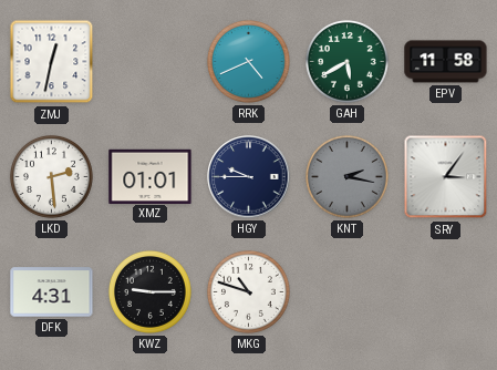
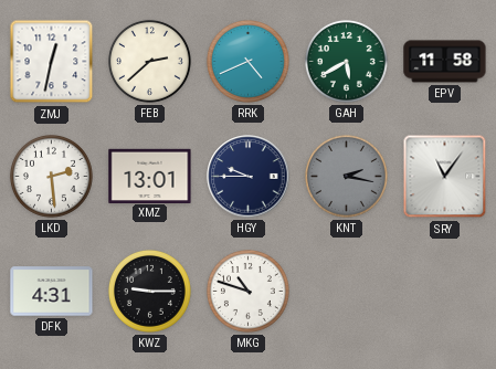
FEB: none -> 2:38 (149, 61)
XMZ: 01:01 -> 13:01 (150, 176)
SRY: 3:06 -> 11:06 (445, 177)
